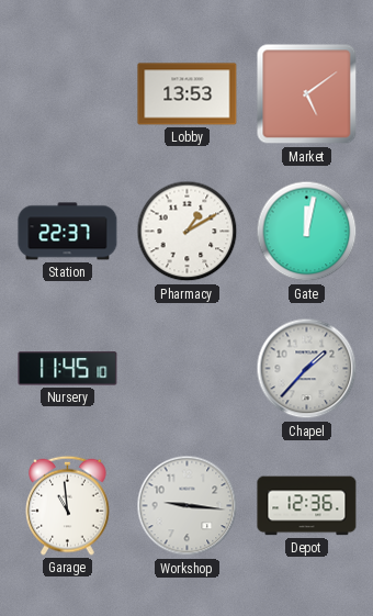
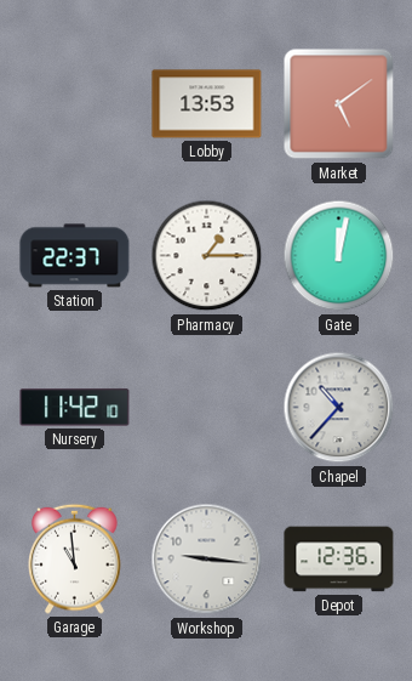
Pharmacy: 1:10 -> 1:15 (207, 256)
Nursery: 11:45 -> 11:42 (75, 408)
Chapel: 1:37 -> 10:37 (339, 408)
